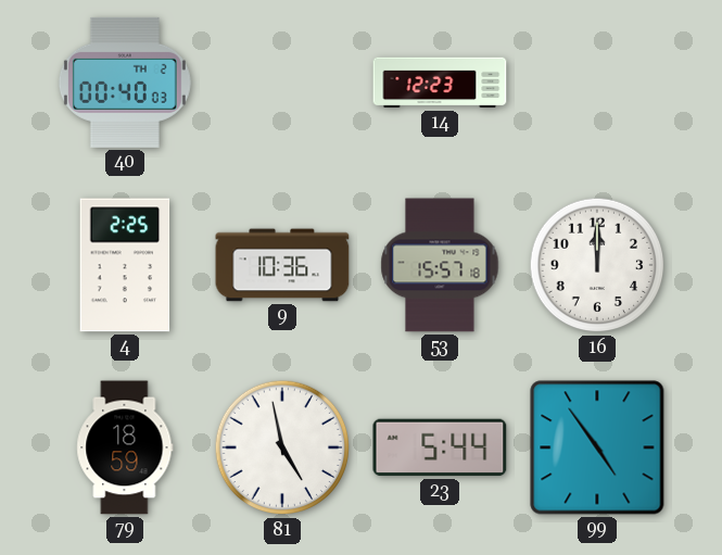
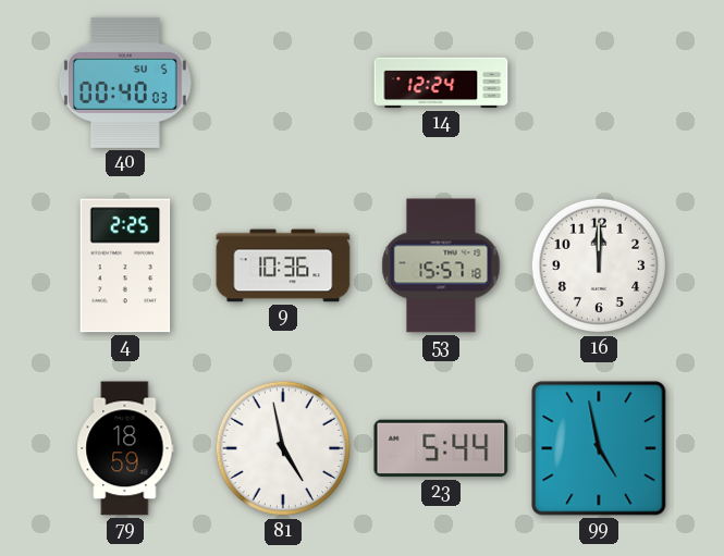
40 date: TH 2 -> SU 5 (125, 83)
14: 12:23 -> 12:24 (441, 83)
99: 4:54 -> 4:58 (599, 448)
